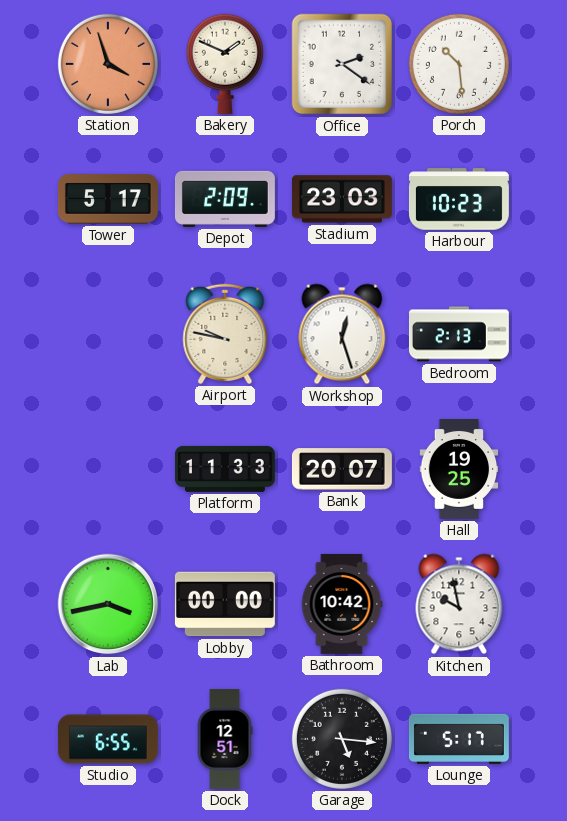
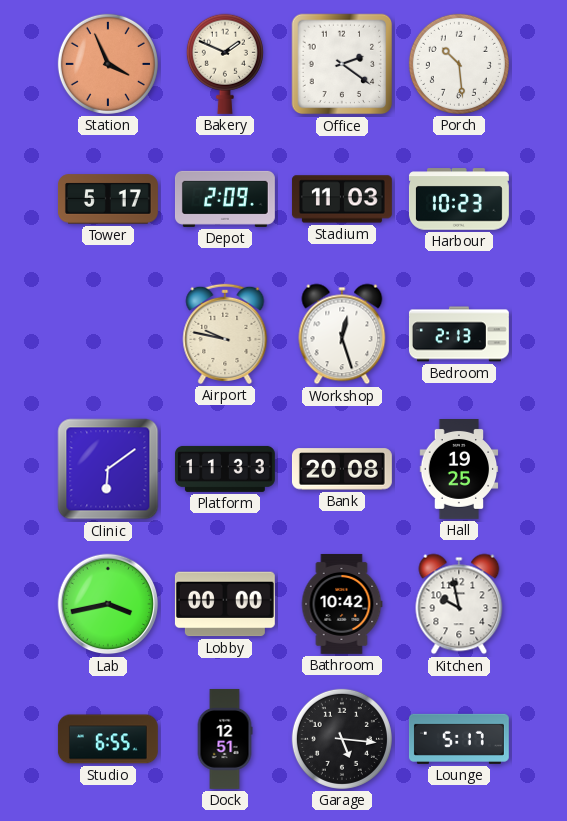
Station: 3:57 -> 3:56 (108, 64)
Stadium: 23:03 -> 11:03 (342, 199)
Clinic: none -> 6:09 (108, 469)
Bank: 20:07 -> 20:08 (342, 469)
